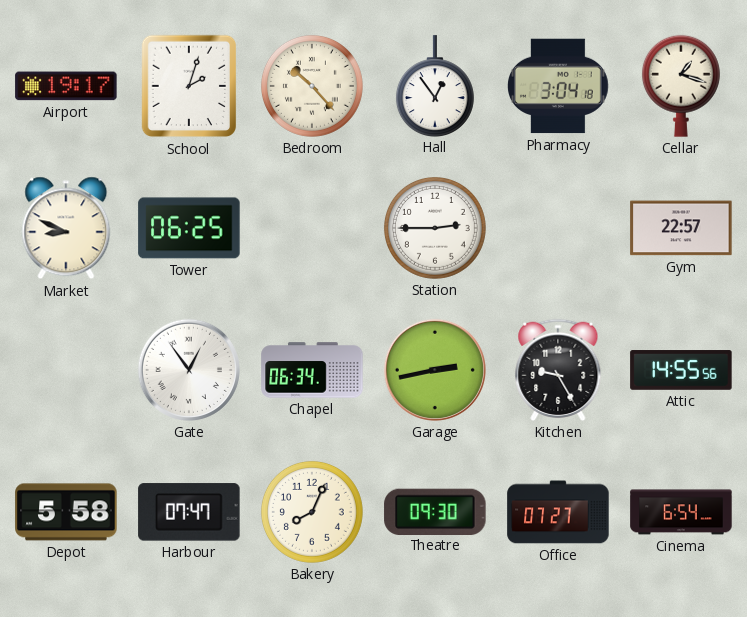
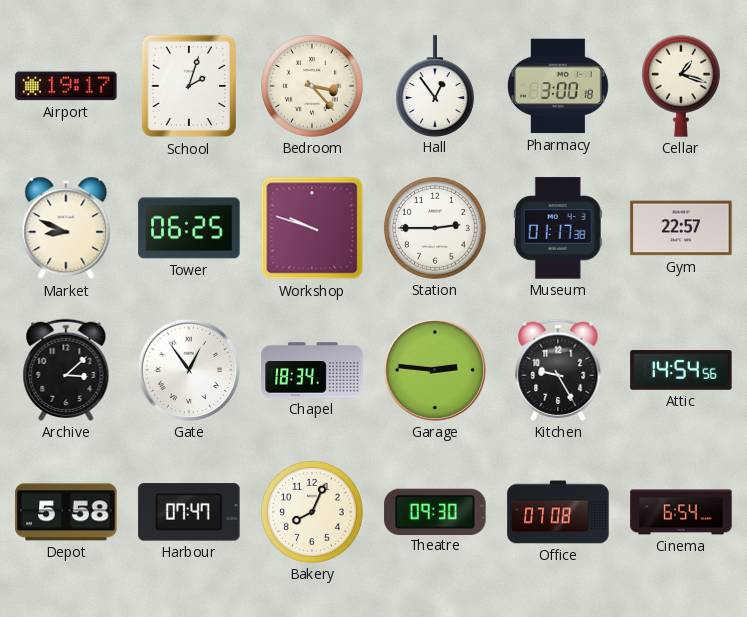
Bedroom: 10:23 -> 3:23 (312, 86)
Pharmacy: 3:04 -> 3:00 (559, 86)
Workshop: none -> 9:48 (312, 228)
Museum: none -> 01:17 (558, 228)
Archive: none -> 3:08 (66, 370)
Chapel: 06:34 -> 18:34 (312, 370)
Garage: 2:43 -> 2:46 (435, 370)
Attic: 14:55 -> 14:54 (681, 370)
Office: 07:27 -> 07:08 (558, 512)
